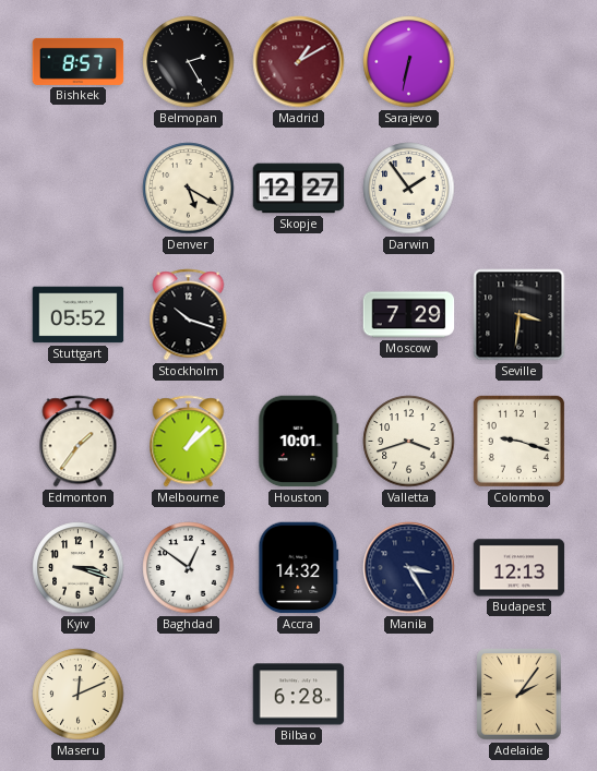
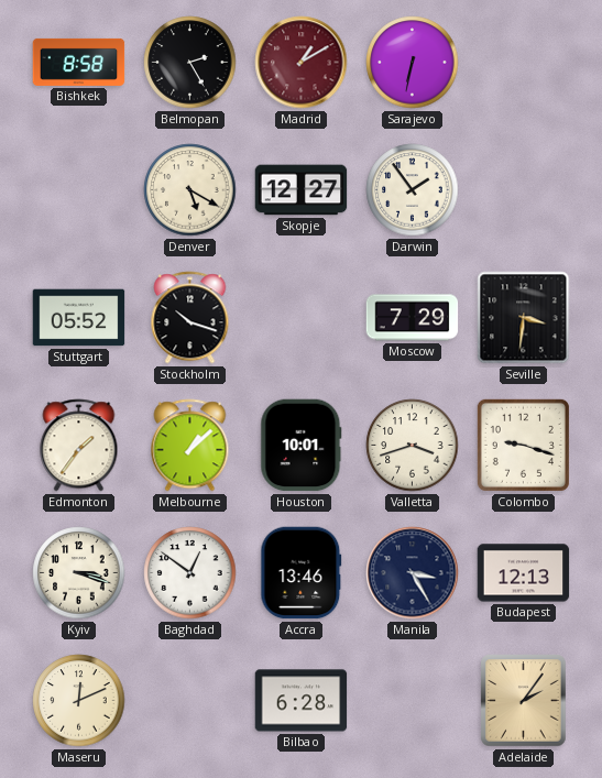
Bishkek: 8:57 -> 8:58 (79, 62)
Accra: 14:32 -> 13:46 (302, 573)
